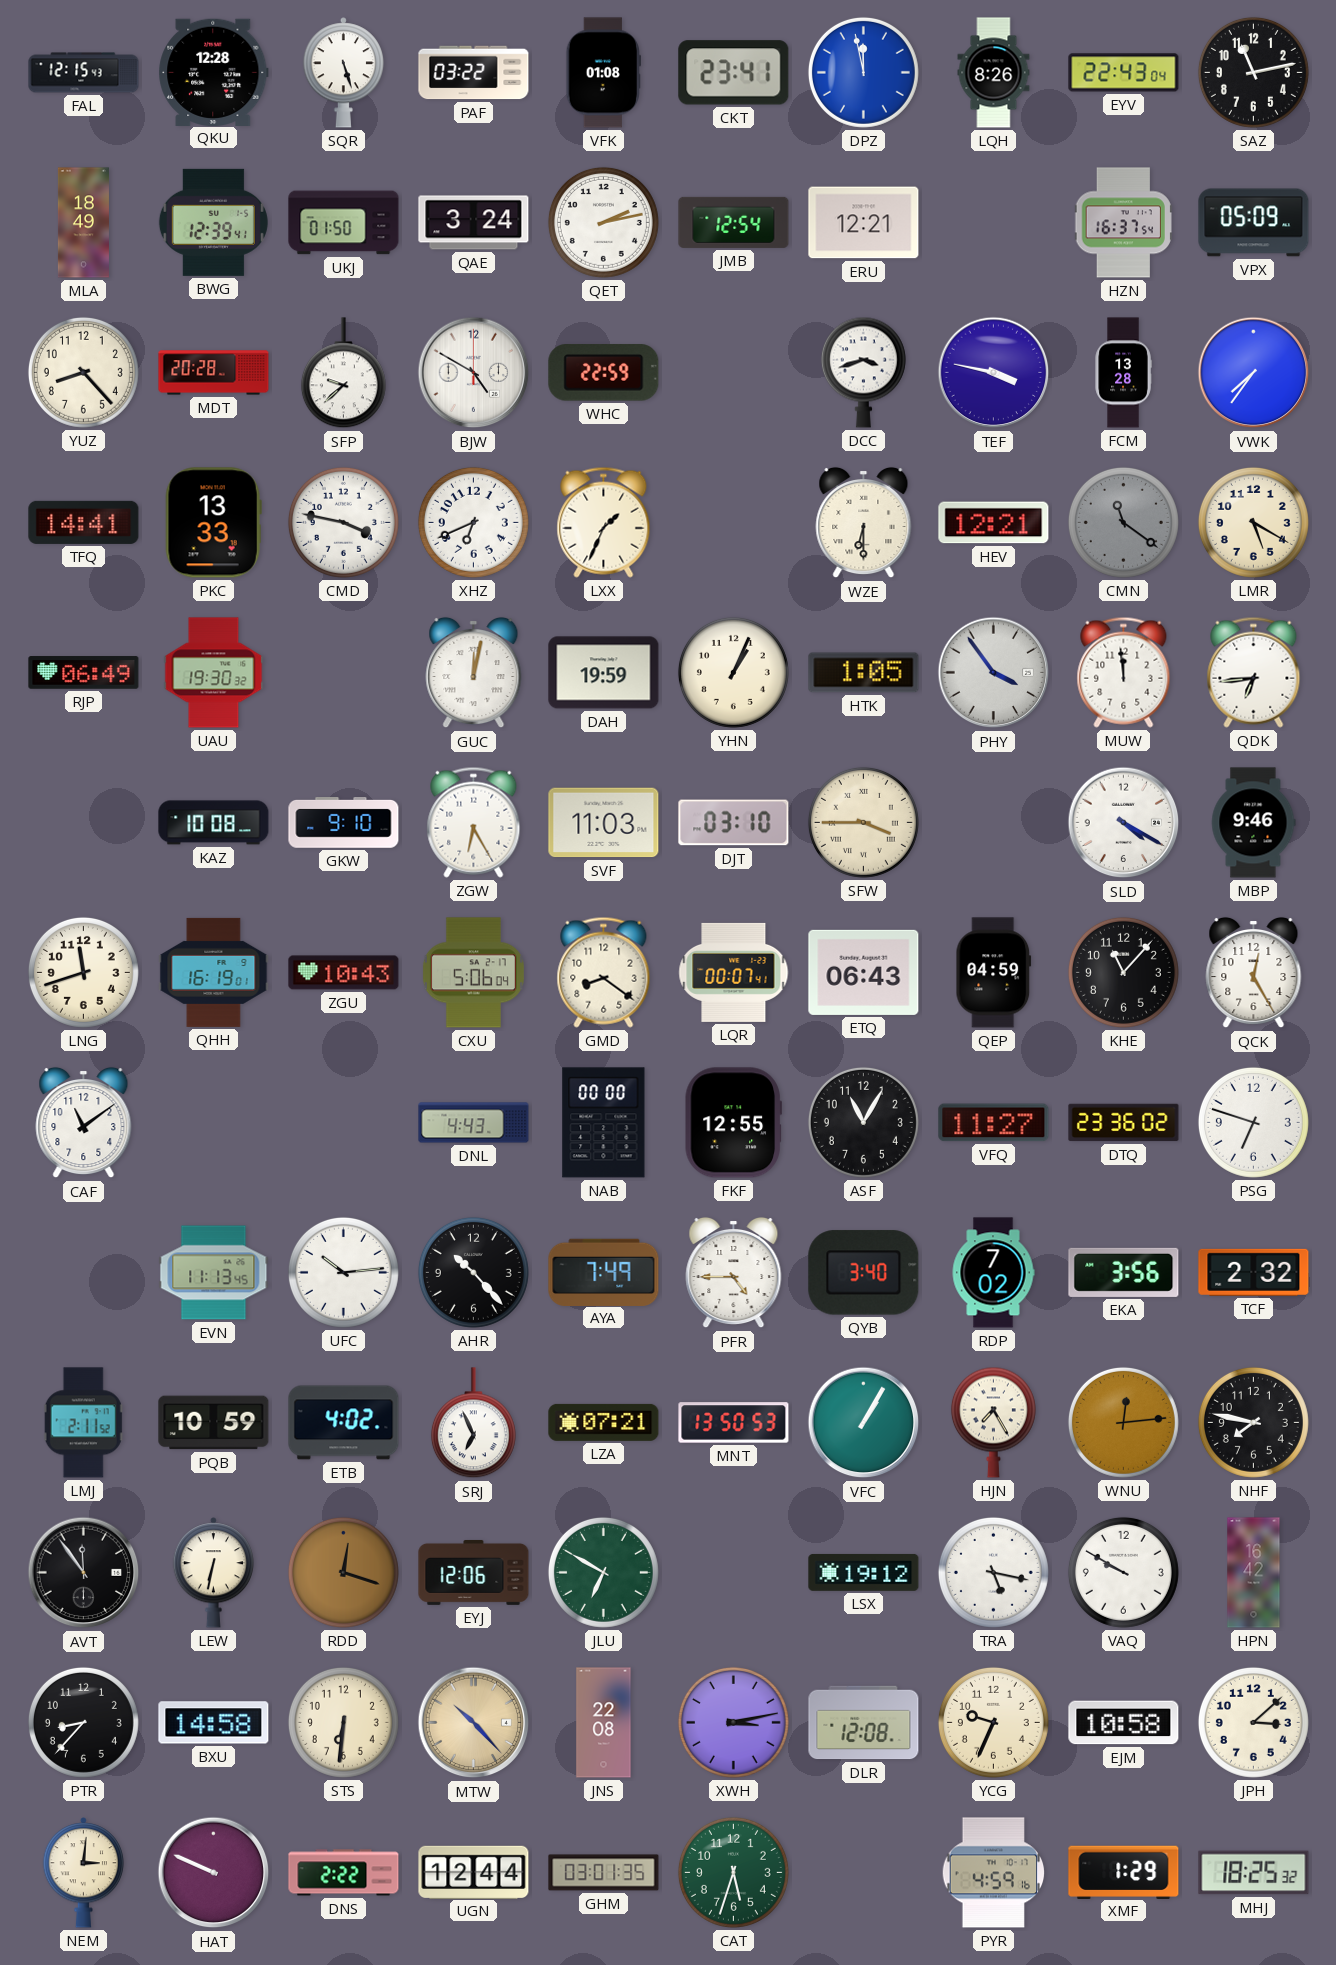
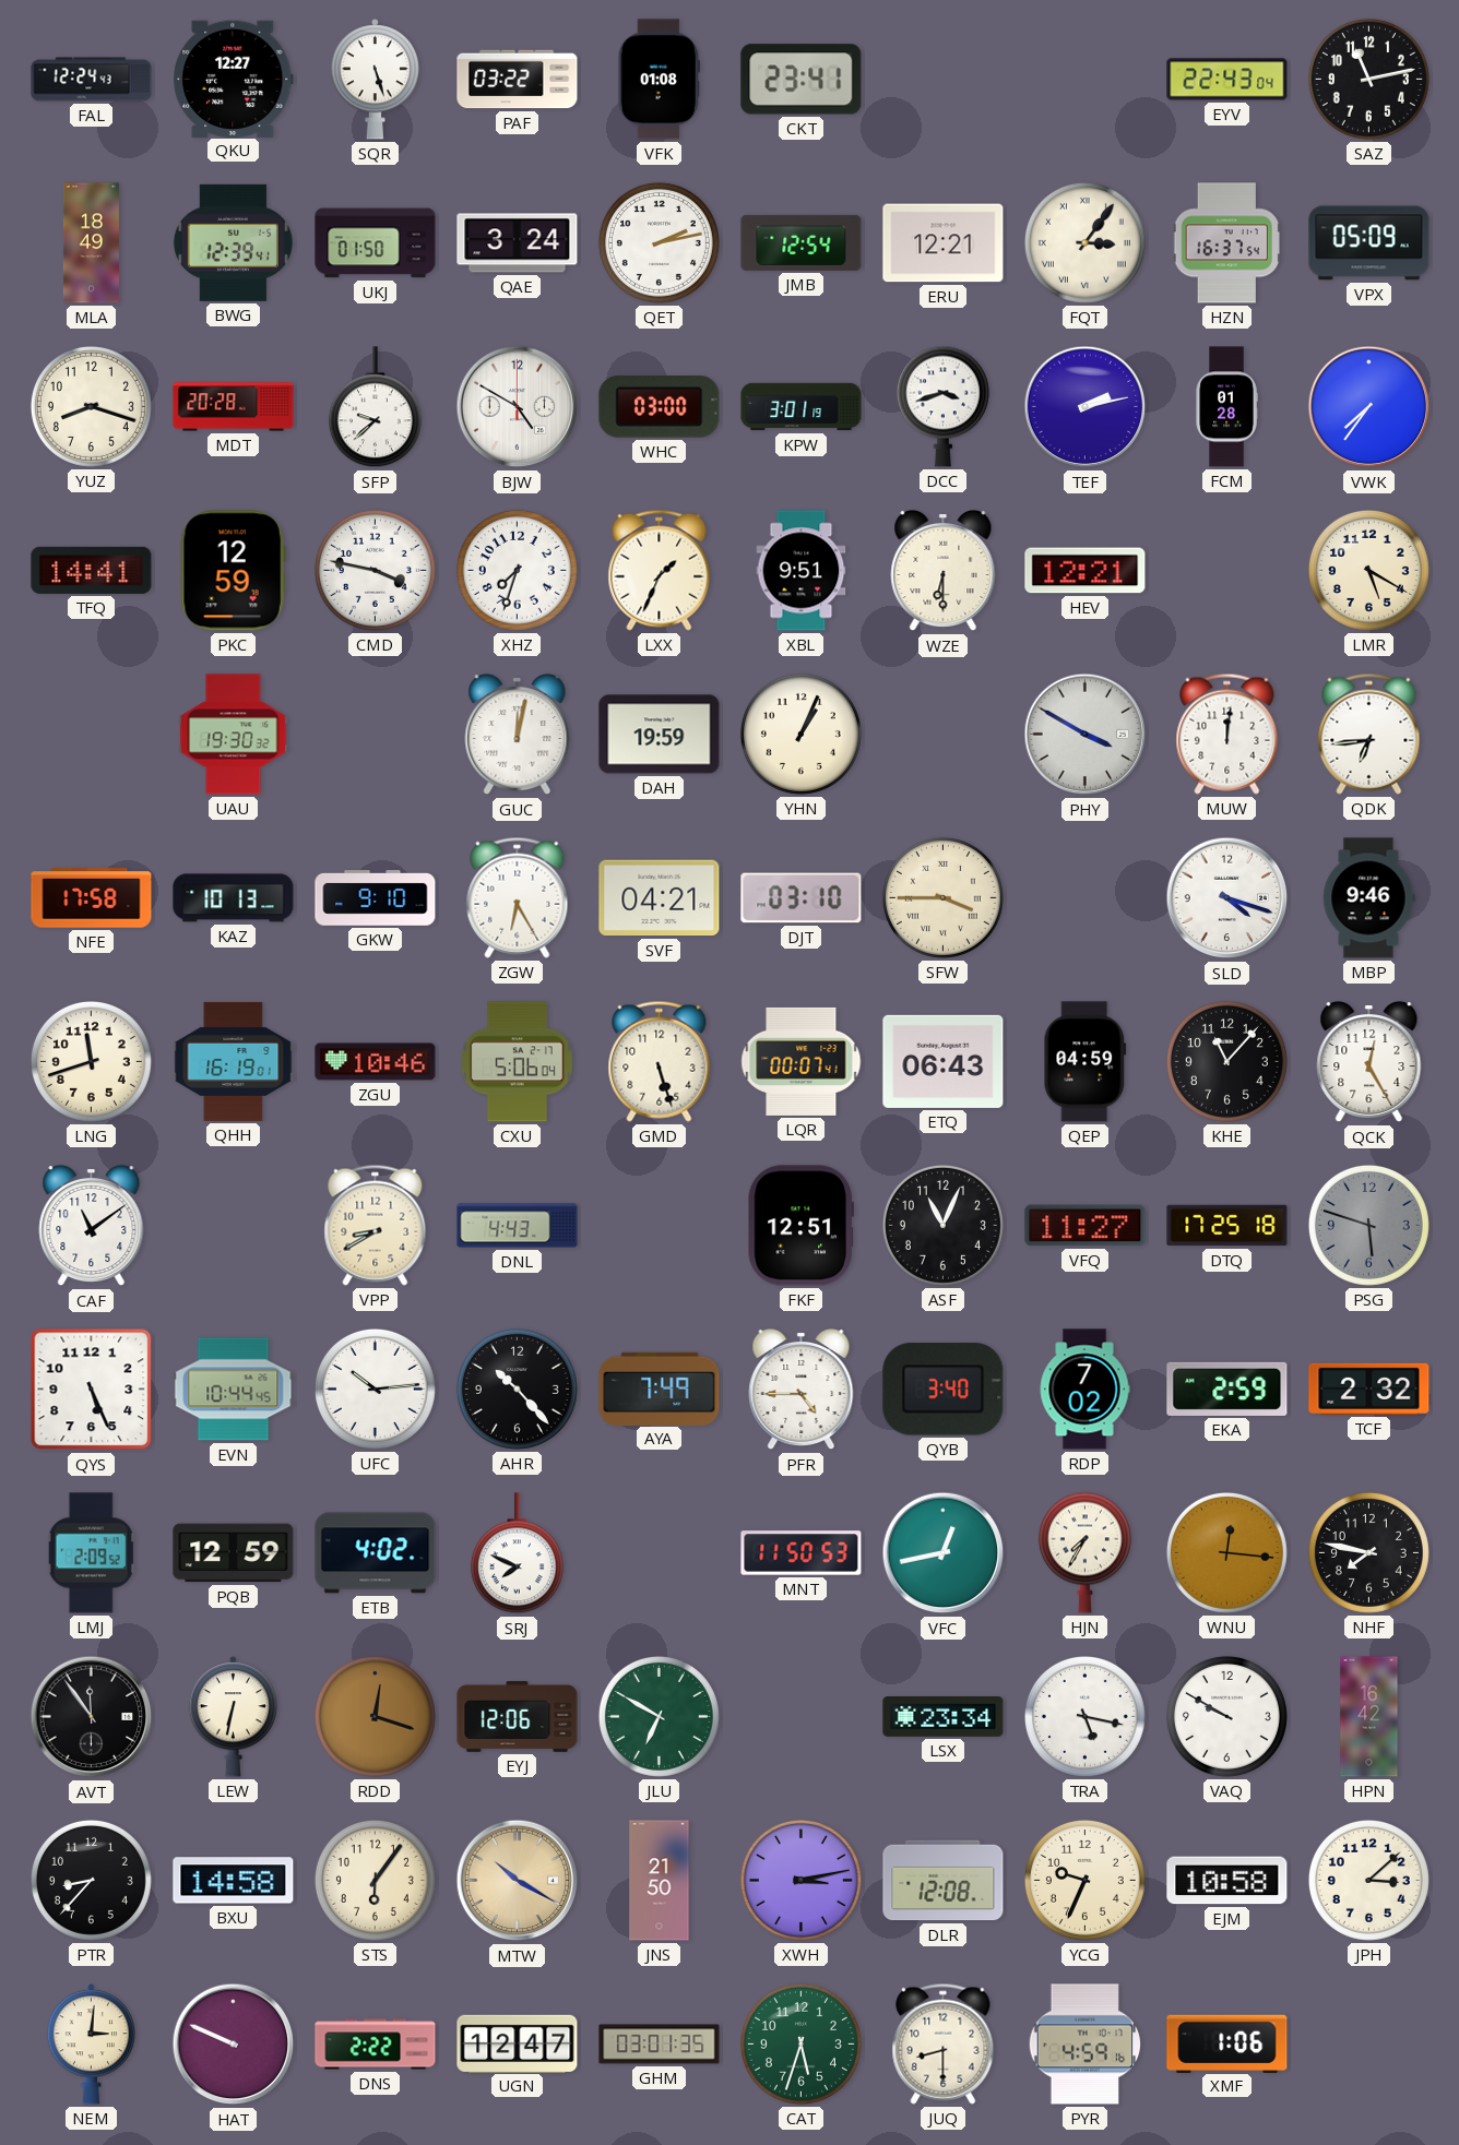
FAL: 12:15 -> 12:24 (92, 80)
QKU: 12:28 -> 12:27 (234, 79)
DPZ: 11:58 -> none (863, 72)
LQH: 8:26 -> none (994, 73)
FQT: none -> 3:06 (1084, 242)
YUZ: 8:23 -> 8:18 (91, 406)
WHC: 22:59 -> 03:00 (660, 407)
KPW: none -> 3:01 (802, 407)
TEF: 3:47 -> 2:13 (1086, 407)
FCM: 13:28 -> 01:28 (1226, 407)
PKC: 13:33 -> 12:59 (233, 571)
XHZ: 6:41 -> 7:33 (517, 570)
XBL: none -> 9:51 (802, 571)
CMN: 11:21 -> none (1123, 522)
RJP: 06:49 -> none (84, 673)
HTK: 1:05 -> none (864, 673)
PHY: 3:54 -> 3:50 (1086, 735)
MUW: 11:59 -> 12:01 (1227, 734)
NFE: none -> 17:58 (92, 898)
KAZ: 10:08 -> 10:13 (234, 898)
SVF: 11:03 -> 04:21 (660, 898)
SLD: 4:20 -> 4:18 (1227, 898)
ZGU: 10:43 -> 10:46 (376, 1062)
GMD: 8:21 -> 5:27 (660, 1061)
VPP: none -> 8:40 (376, 1225)
NAB: 00:00 -> none (604, 1123)
FKF: 12:55 -> 12:51 (800, 1226)
ASF: 11:05 -> 11:04 (942, 1225)
DTQ: 23:36 -> 17:25 (1227, 1226)
PSG: 6:48 -> 5:48 (1368, 1225)
PSG dial: white -> grey (1368, 1225)
QYS: none -> 5:26 (92, 1390)
EVN: 11:13 -> 10:44 (234, 1390)
EKA: 3:56 -> 2:59 (1227, 1389)
LMJ: 2:11 -> 2:09 (91, 1553)
PQB: 10:59 -> 12:59 (234, 1553)
SRJ: 6:56 -> 7:49 (517, 1553)
LZA: 07:21 -> none (604, 1422)
MNT: 13:50 -> 11:50 (802, 1553)
VFC: 1:05 -> 12:43 (944, 1553)
HJN: 7:25 -> 7:35 (1084, 1552)
WNU: 12:14 -> 12:16 (1226, 1552)
LSX: 19:12 -> 23:34 (944, 1716)
STS: 6:31 -> 6:06 (375, 1880)
MTW: 10:23 -> 10:20 (518, 1881)
JNS: 22:08 -> 21:50 (660, 1881)
UGN: 12:44 -> 12:47 (518, 2043)
JUQ: none -> 8:30 (944, 2043)
XMF: 1:29 -> 1:06 (1227, 2043)
MHJ: 18:25 -> none (1254, 1873)
